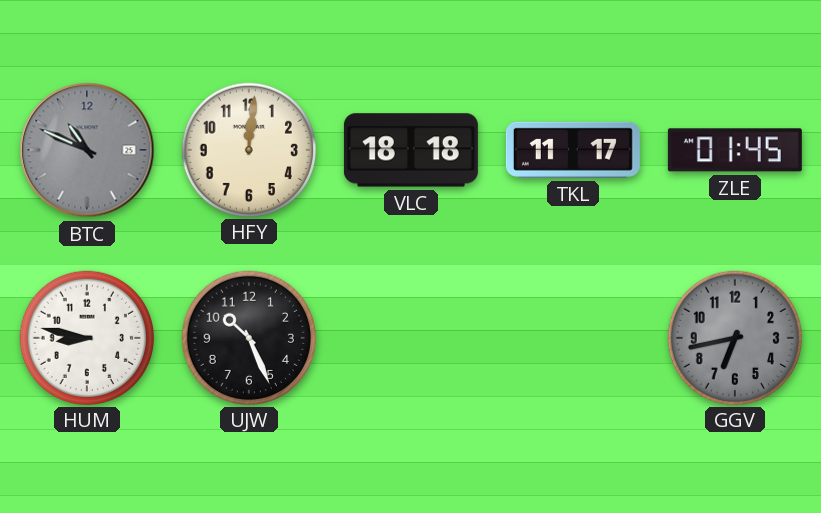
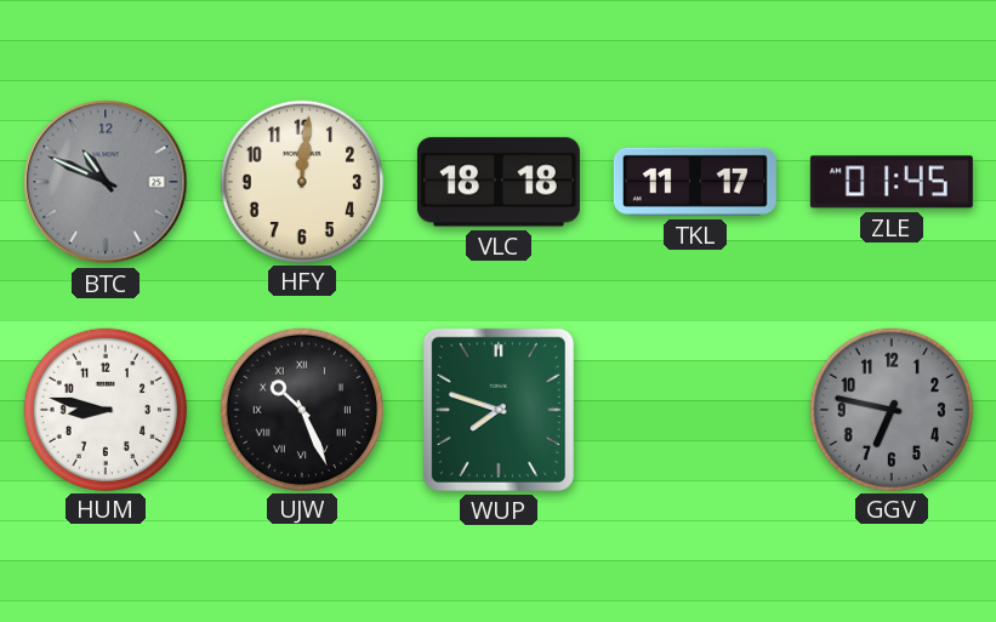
UJW numerals: Arabic -> Roman (301, 409)
WUP: none -> 7:48 (499, 410)
GGV: 6:43 -> 6:47 (890, 409)
